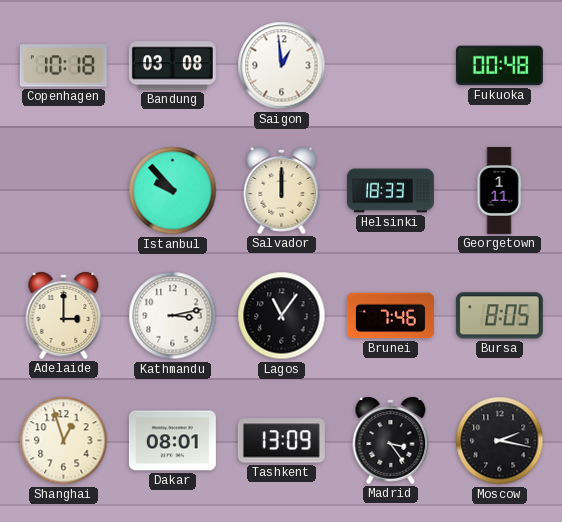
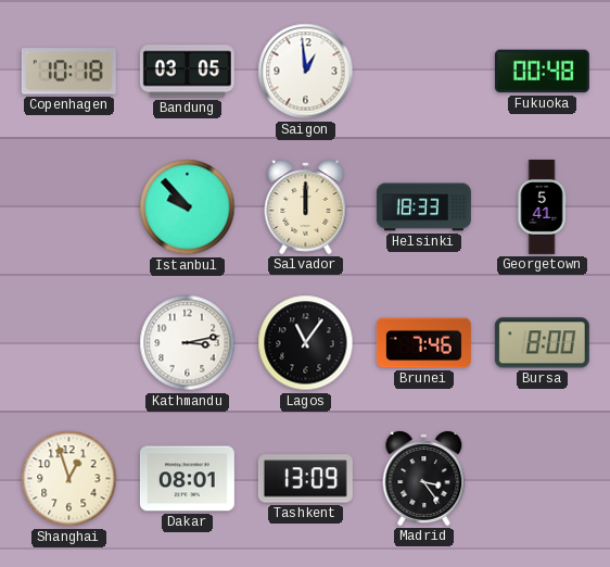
Bandung: 03:08 -> 03:05 (187, 72)
Georgetown: 1:11 -> 5:41 (542, 206)
Adelaide: 3:00 -> none (64, 316)
Bursa: 8:05 -> 8:00 (542, 343)
Moscow: 2:17 -> none (500, 441)
